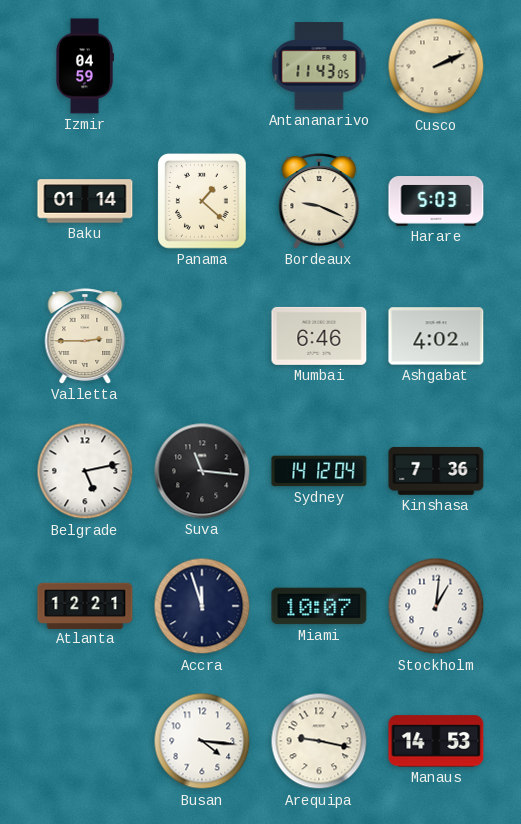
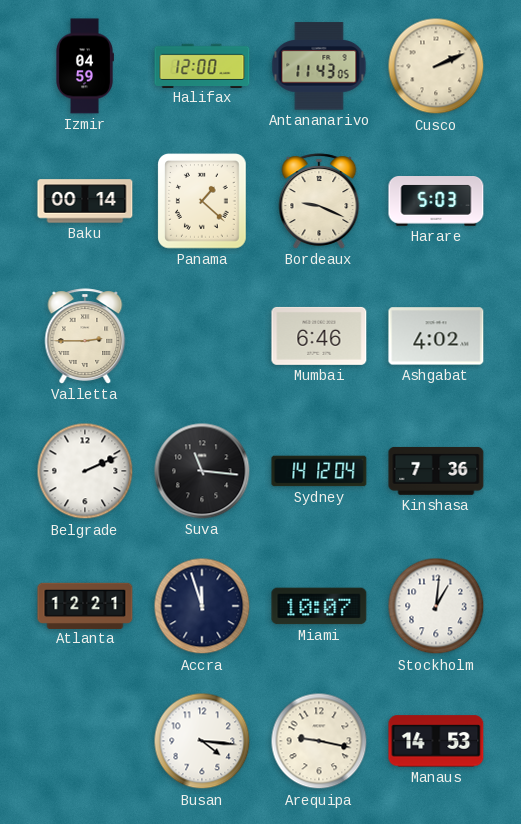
Halifax: none -> 12:00 (202, 65)
Baku: 01:14 -> 00:14 (85, 201)
Belgrade: 5:13 -> 2:11 (85, 471)
